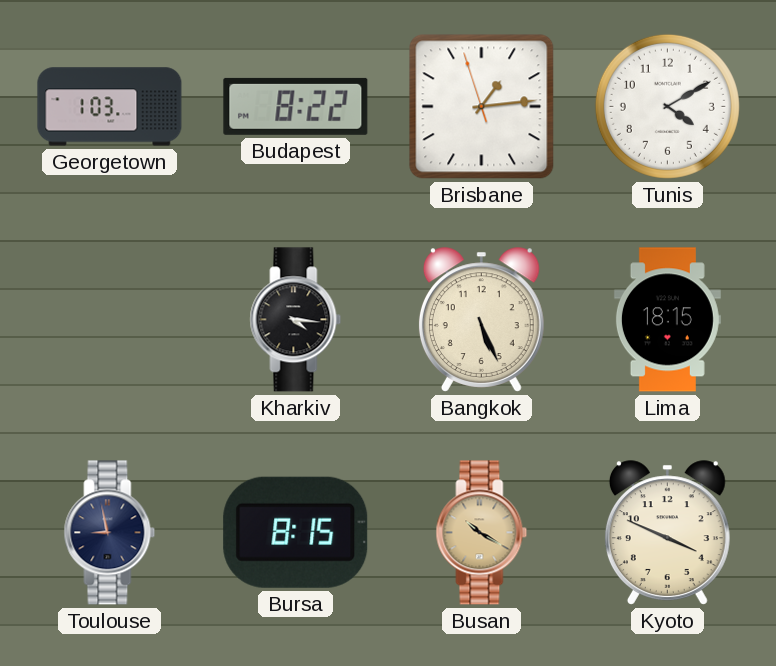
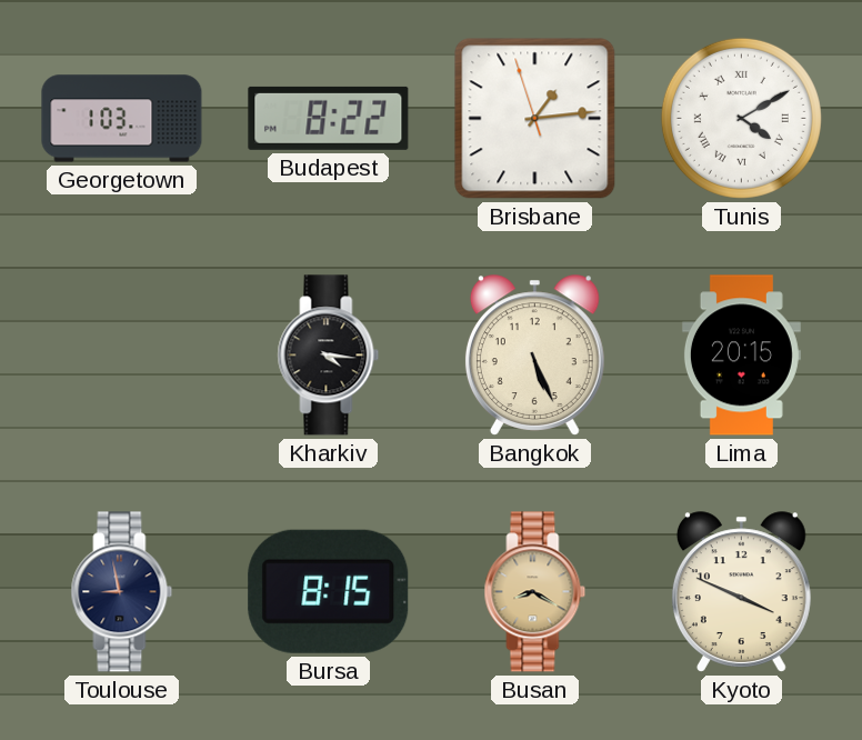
Tunis numerals: Arabic -> Roman (741, 118)
Lima: 18:15 -> 20:15 (741, 356)
Busan: 10:20 -> 8:20 (535, 592)
